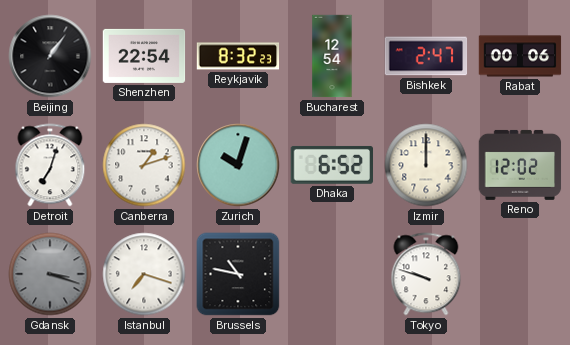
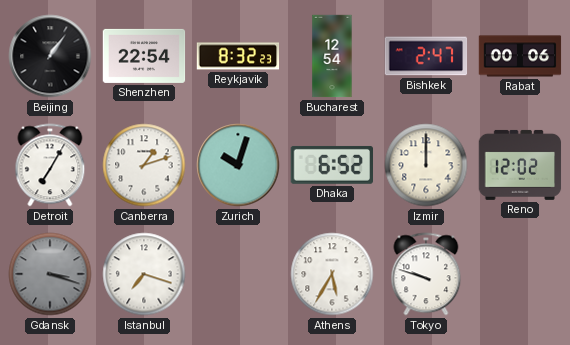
Detroit: 7:03 -> 7:05 (50, 165)
Brussels: 10:47 -> none (238, 274)
Athens: none -> 5:35 (332, 274)
